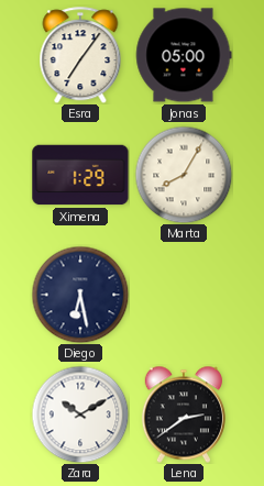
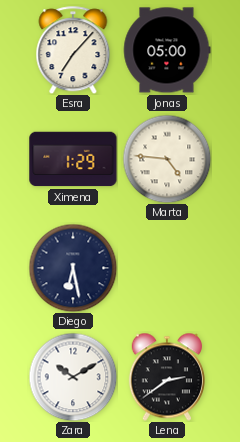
Esra: 7:06 -> 7:07 (73, 50)
Marta: 8:05 -> 4:46 (167, 159)
